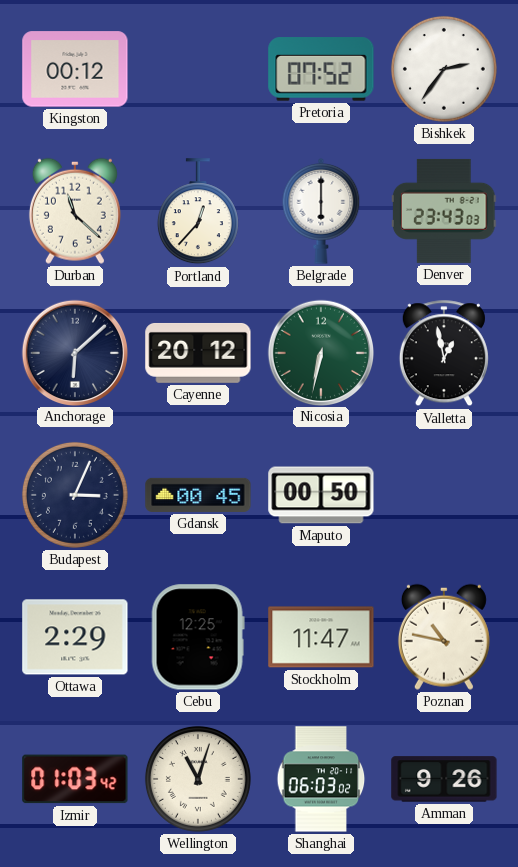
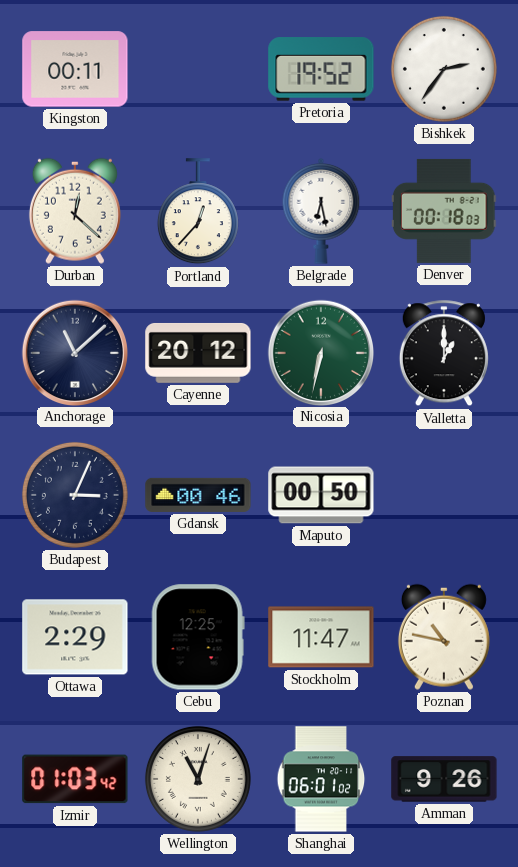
Kingston: 00:12 -> 00:11 (75, 69)
Pretoria: 07:52 -> 19:52 (321, 69)
Durban: 11:22 -> 12:22 (75, 211)
Belgrade: 6:00 -> 6:28 (321, 211)
Denver: 23:43 -> 00:18 (445, 211)
Anchorage: 6:08 -> 11:08 (74, 352)
Valletta: 12:58 -> 1:00 (444, 354)
Gdansk: 00:45 -> 00:46 (198, 495)
Shanghai: 06:03 -> 06:01 (321, 779)
